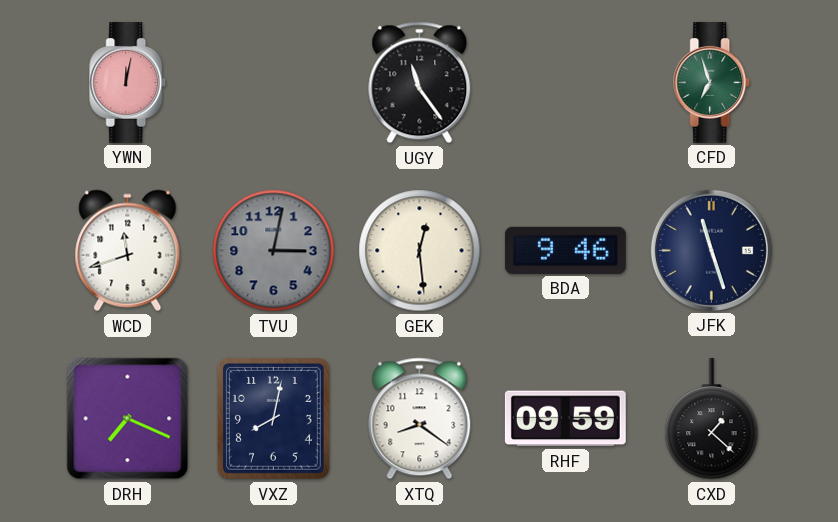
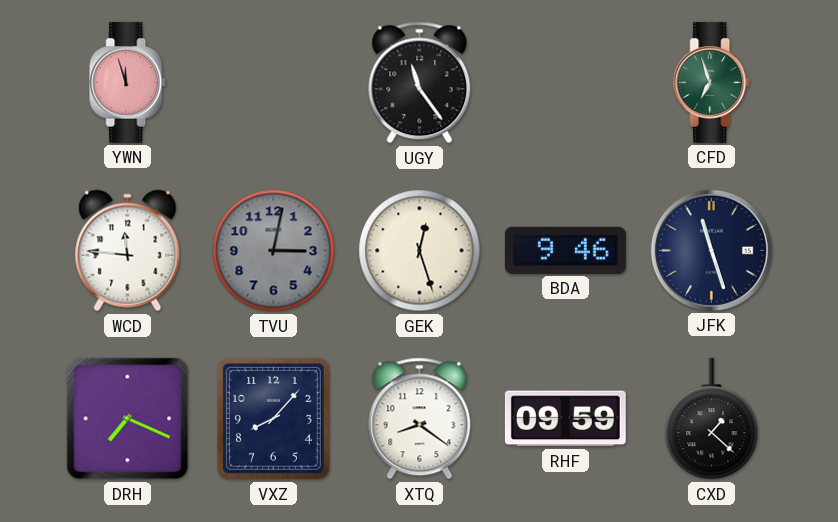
YWN: 12:02 -> 11:57 (128, 82)
WCD: 11:42 -> 11:46 (128, 251)
GEK: 12:29 -> 12:27 (420, 251)
VXZ: 8:02 -> 8:07 (273, 418)
